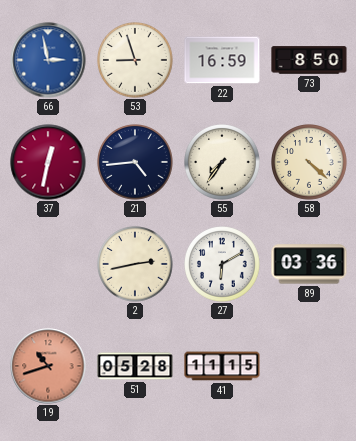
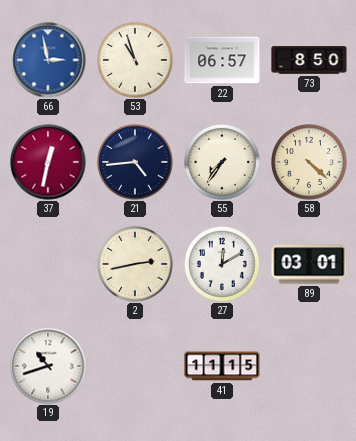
53: 8:57 -> 10:57 (136, 61)
22: 16:59 -> 06:57 (222, 60)
27: 6:10 -> 12:10 (223, 265)
89: 03:36 -> 03:01 (309, 264)
19 dial: salmon -> white (48, 366)
51: 05:28 -> none (135, 366)
